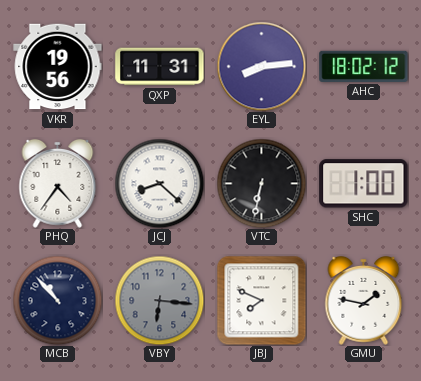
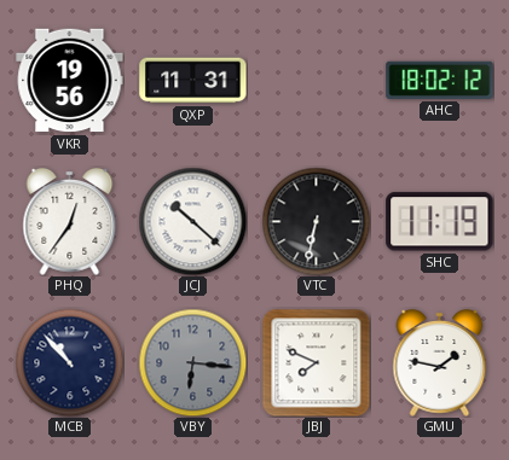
EYL: 8:14 -> none (261, 66)
PHQ: 4:36 -> 12:36 (70, 222)
JCJ: 8:22 -> 10:22 (192, 221)
SHC: 1:00 -> 11:19 (440, 222)
